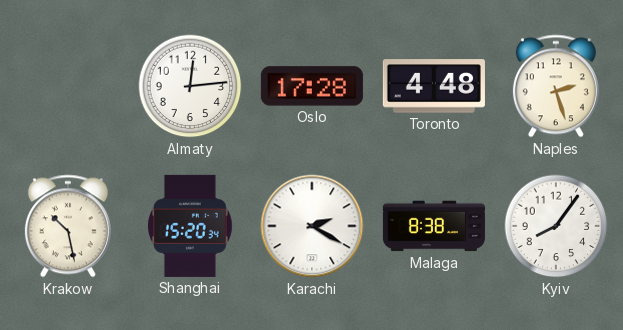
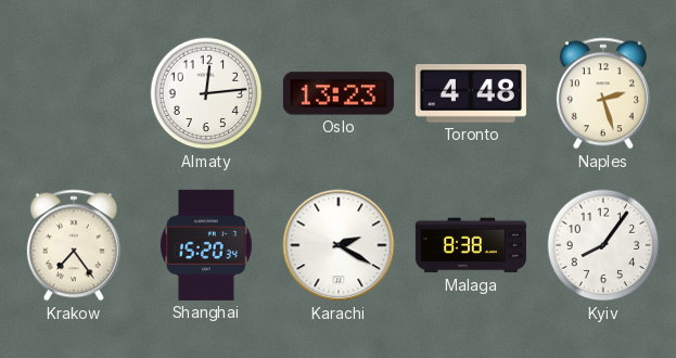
Oslo: 17:28 -> 13:23 (339, 93)
Krakow: 10:28 -> 7:24 (74, 245)
